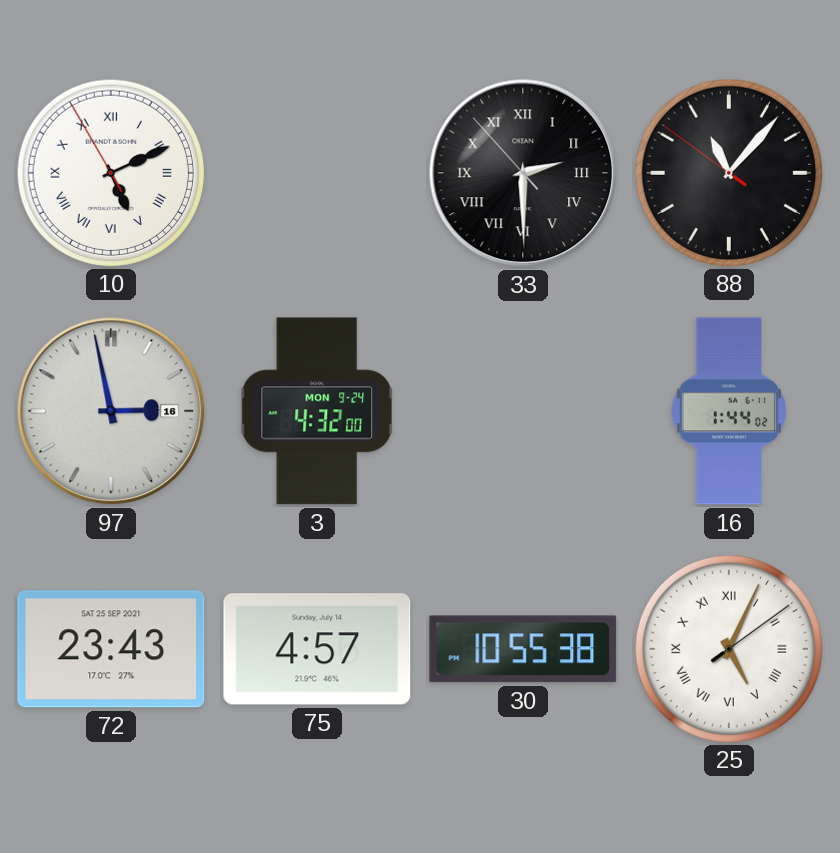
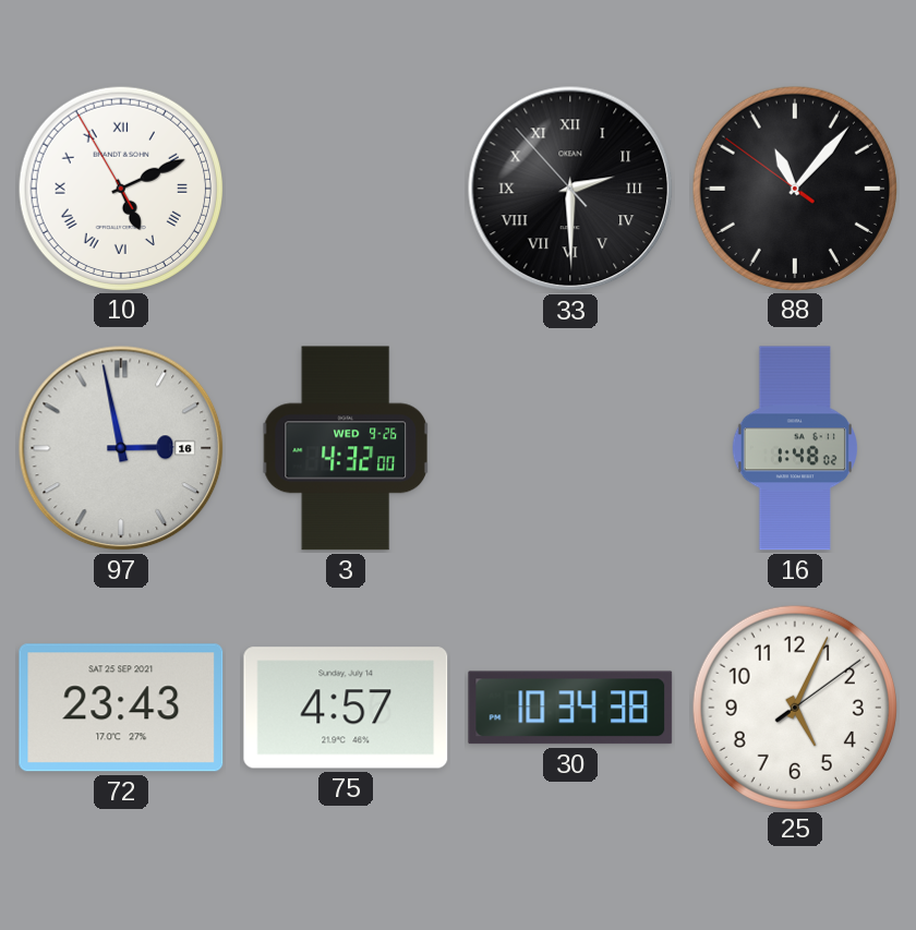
3 date: MON 9-24 -> WED 9-26 (346, 448)
16: 1:44 -> 1:48 (795, 448)
30: 10:55 -> 10:34 (570, 708)
25 numerals: Roman -> Arabic (794, 706)
